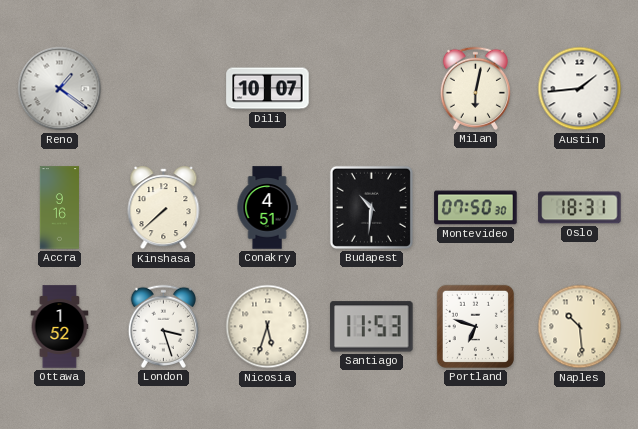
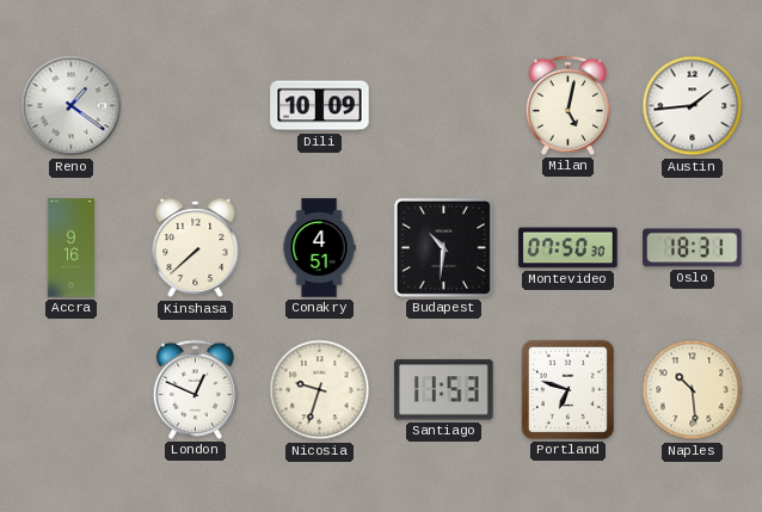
Dili: 10:07 -> 10:09 (320, 106)
Milan: 6:02 -> 5:02 (567, 105)
Ottawa: 1:52 -> none (60, 327)
London: 3:27 -> 12:49 (195, 389)
Nicosia: 5:33 -> 9:33 (320, 390)
